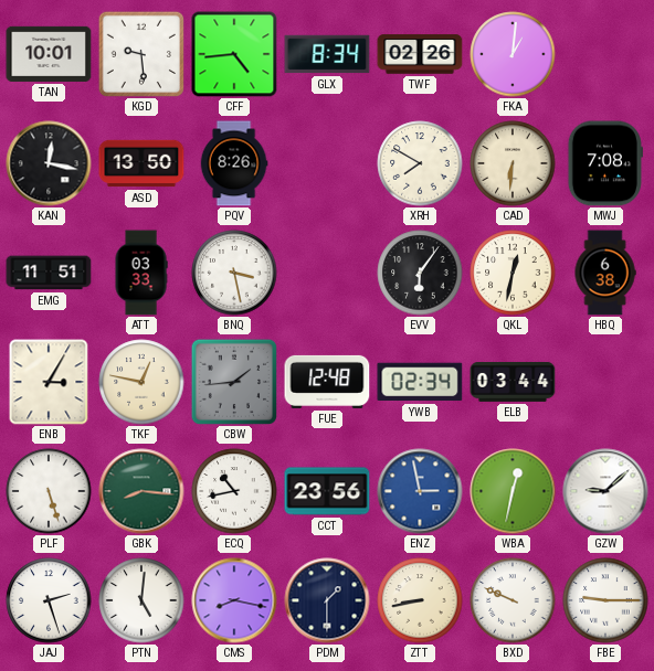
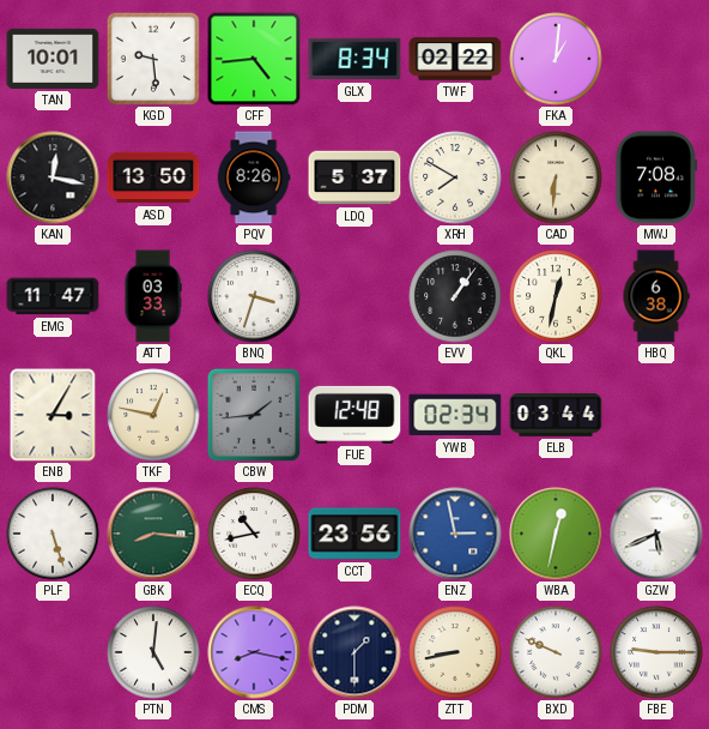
TWF: 02:26 -> 02:22 (455, 59)
LDQ: none -> 5:37 (354, 177)
EMG: 11:51 -> 11:47 (53, 296)
BNQ: 3:28 -> 3:33 (254, 296)
EVV: 6:06 -> 1:06 (455, 296)
GZW: 9:08 -> 5:41 (656, 534)
JAJ: 2:27 -> none (49, 600)
